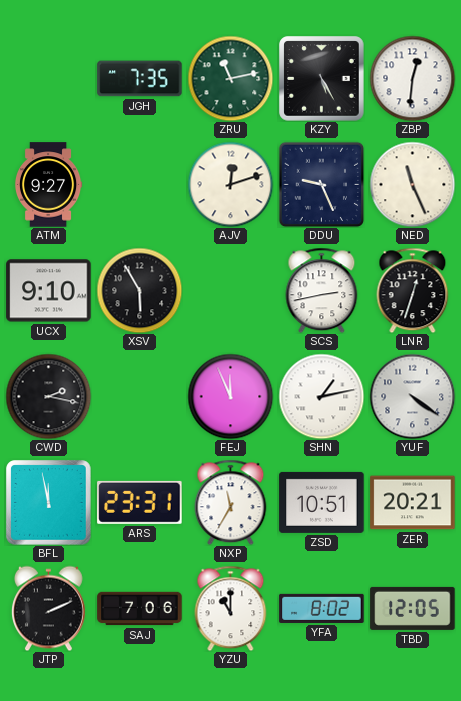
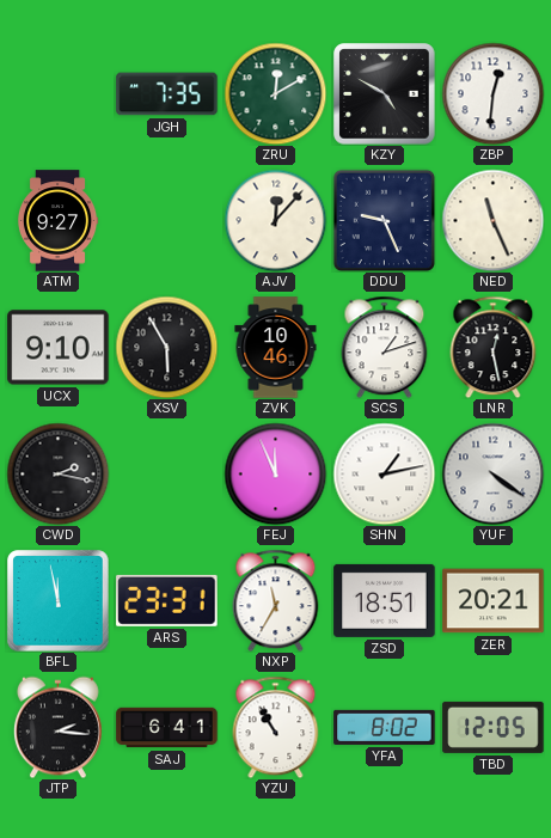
ZRU: 11:13 -> 12:10 (275, 93)
KZY: 5:25 -> 4:50 (385, 94)
AJV: 12:12 -> 12:07 (275, 220)
ZVK: none -> 10:46 (276, 348)
SCS: 2:43 -> 1:12 (385, 347)
LNR: 12:33 -> 12:28 (494, 347)
ZSD: 10:51 -> 18:51 (385, 600)
JTP: 2:11 -> 2:16 (57, 727)
SAJ: 7:06 -> 6:41 (167, 728)
YZU: 11:00 -> 10:55 (276, 727)
